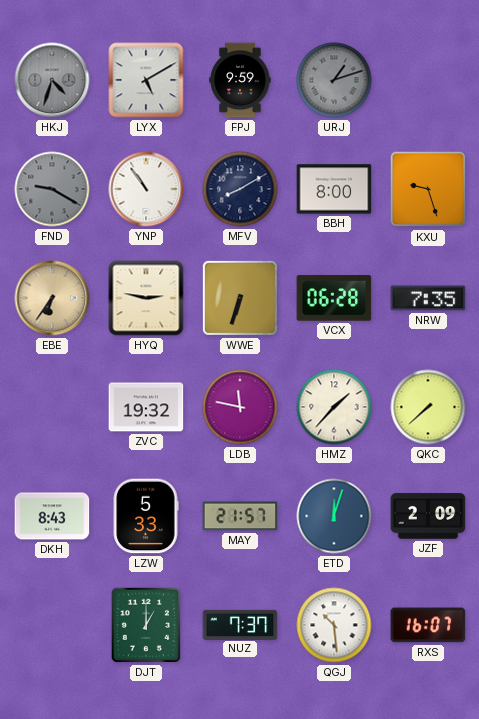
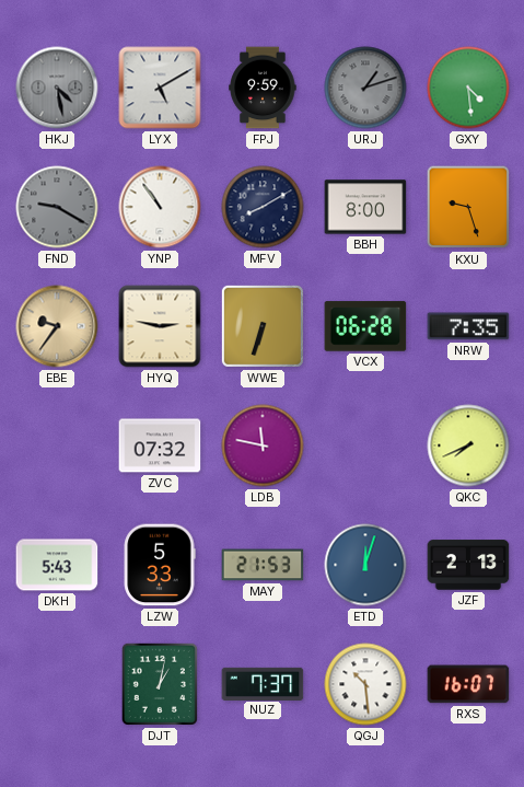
HKJ: 4:33 -> 4:28 (57, 88)
GXY: none -> 4:29 (468, 88)
EBE: 6:36 -> 9:36 (57, 326)
ZVC: 19:32 -> 07:32 (160, 445)
HMZ: 1:37 -> none (334, 407)
QKC: 7:38 -> 7:41 (468, 445)
DKH: 8:43 -> 5:43 (57, 565)
MAY: 21:57 -> 21:53 (263, 565)
JZF: 2:09 -> 2:13 (468, 565)
DJT: 1:00 -> 1:02 (160, 684)
